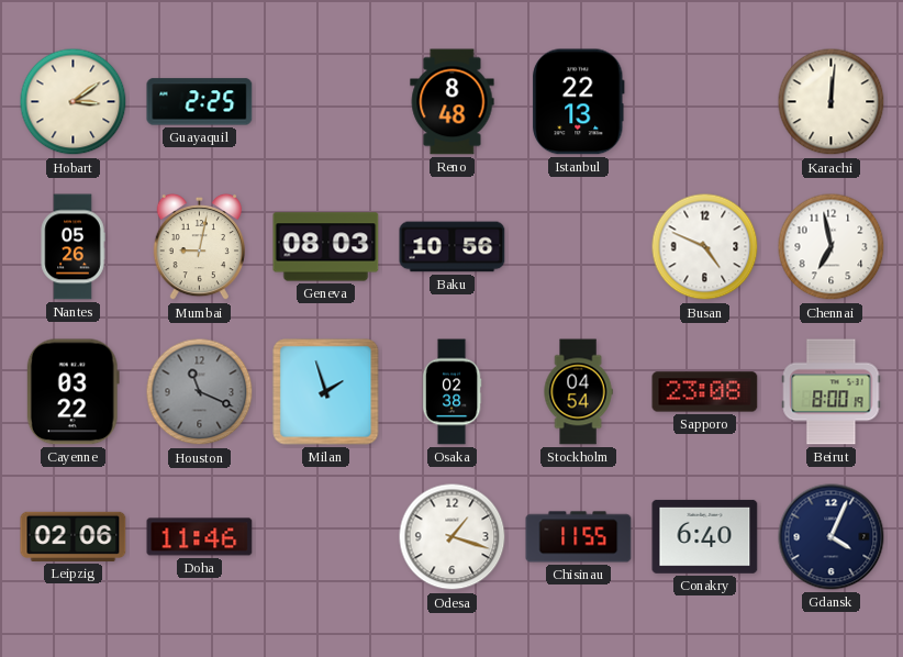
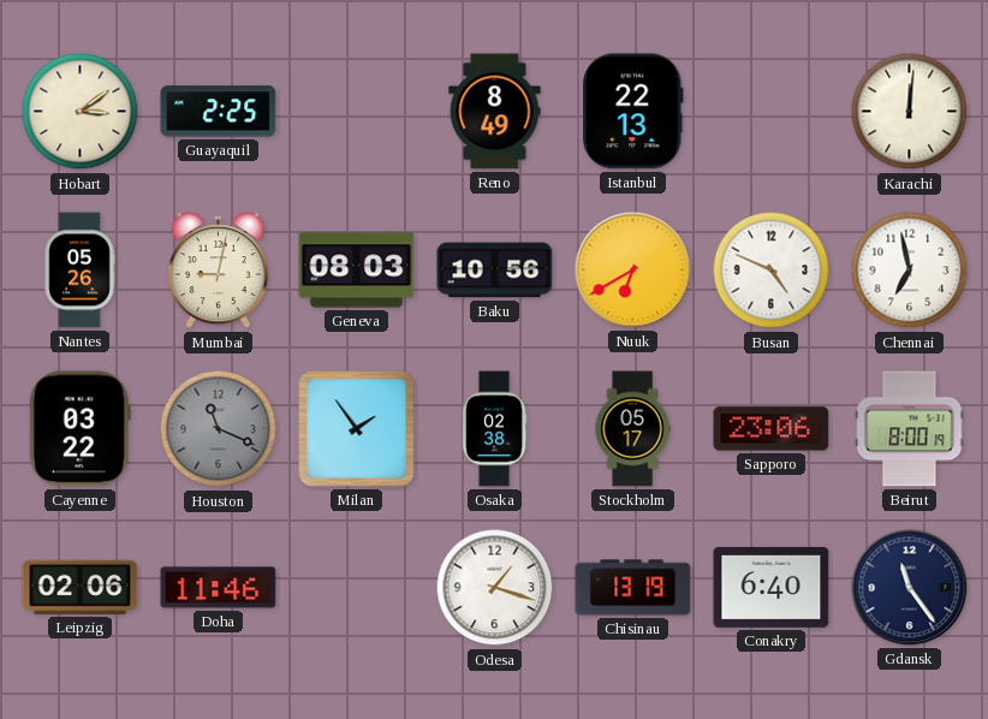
Reno: 8:48 -> 8:49 (495, 112)
Nuuk: none -> 6:40 (633, 271)
Milan: 1:57 -> 1:54 (357, 429)
Stockholm: 04:54 -> 05:17 (632, 429)
Sapporo: 23:08 -> 23:06 (772, 429)
Chisinau: 11:55 -> 13:19 (633, 588)
Gdansk: 4:04 -> 11:24 (910, 588)
